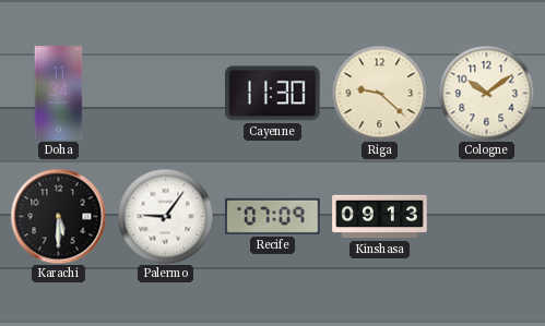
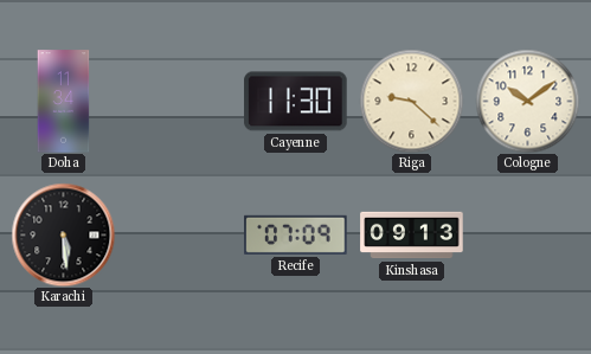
Karachi: 5:30 -> 5:29 (63, 234)
Palermo: 9:06 -> none (165, 216)
